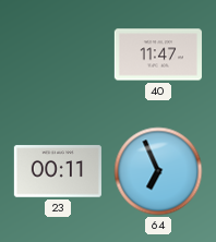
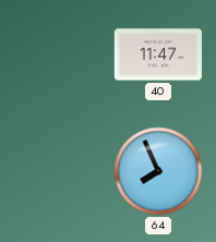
23: 00:11 -> none (58, 171)
64: 6:56 -> 7:56 (158, 171)
